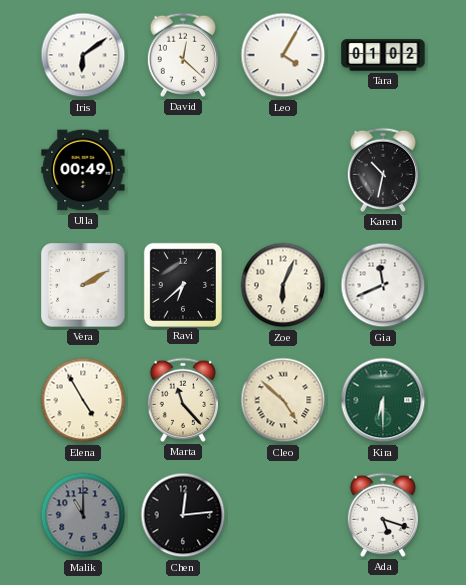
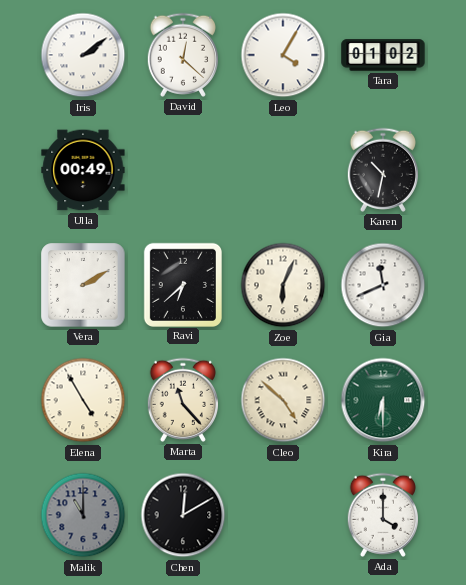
Iris: 6:09 -> 2:09 (83, 55)
Chen: 12:14 -> 12:10 (183, 515)
Ada: 5:18 -> 4:00 (382, 515)
